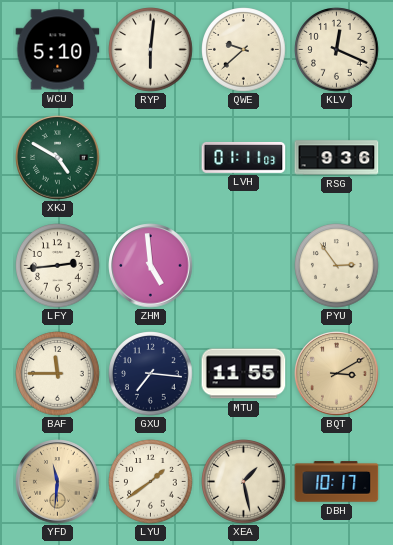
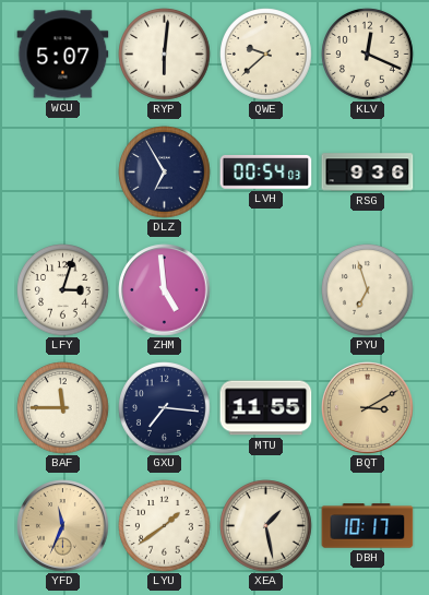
WCU: 5:10 -> 5:07 (63, 55)
XKJ: 4:50 -> none (58, 158)
DLZ: none -> 6:55 (165, 172)
LVH: 01:11 -> 00:54 (266, 171)
LFY: 2:44 -> 3:03 (63, 290)
PYU: 2:54 -> 6:57 (368, 290)
YFD: 11:31 -> 11:34 (63, 526)
